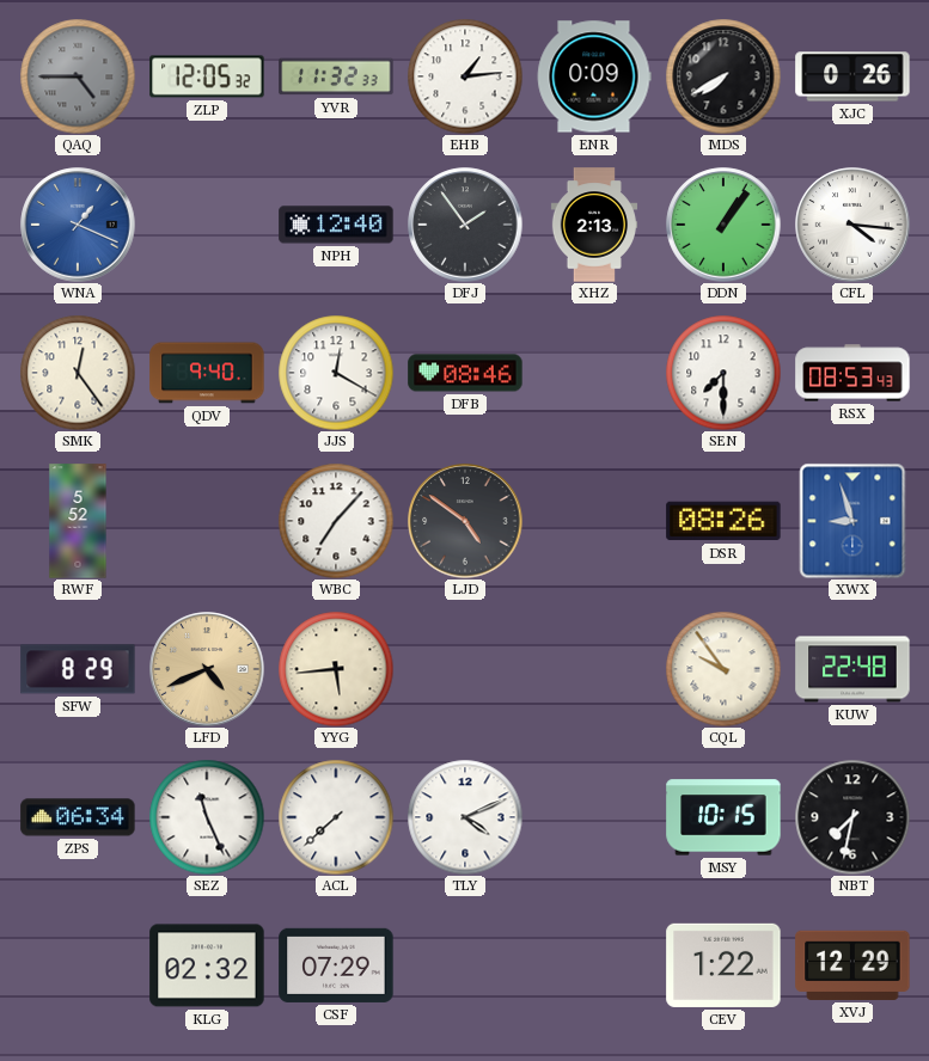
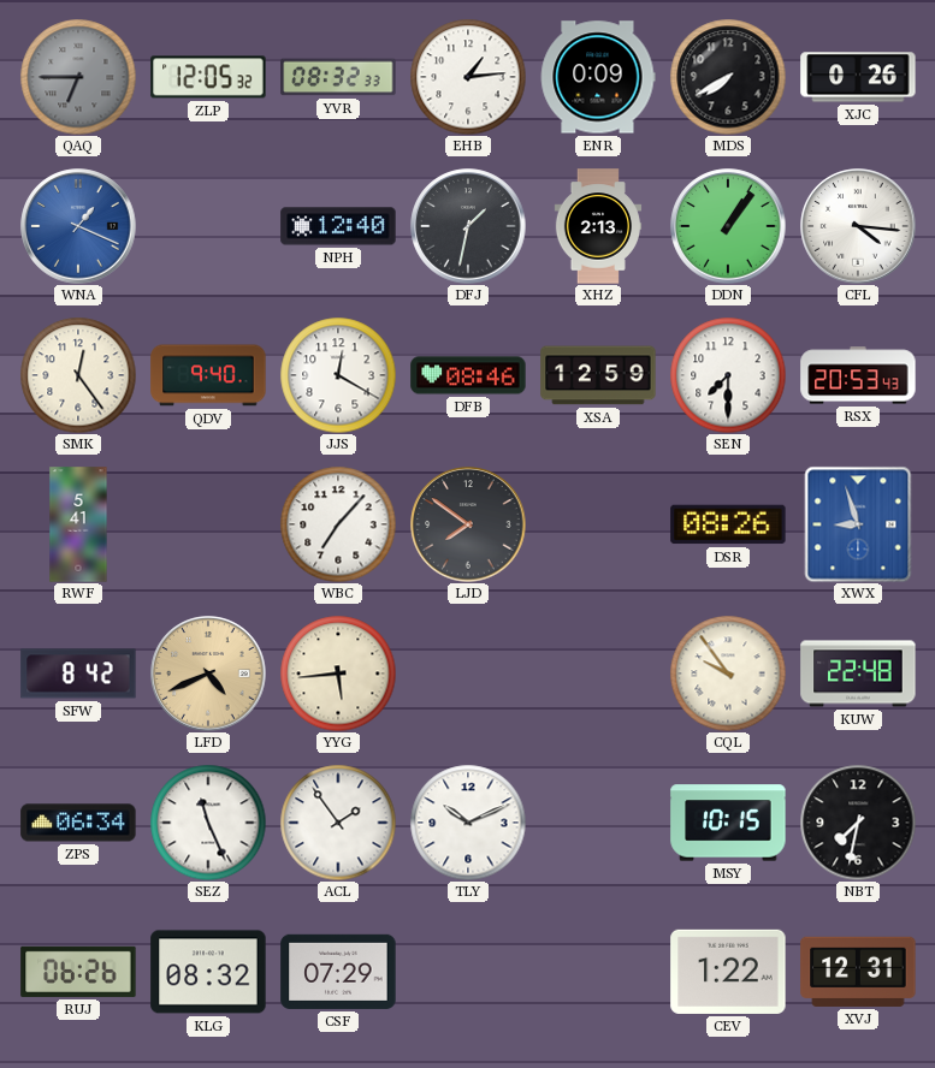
QAQ: 4:45 -> 6:45 (78, 77)
YVR: 11:32 -> 08:32 (338, 77)
DFJ: 1:54 -> 1:32 (468, 226)
XSA: none -> 12:59 (598, 375)
RSX: 08:53 -> 20:53 (858, 375)
RWF: 5:52 -> 5:41 (78, 524)
LJD: 4:51 -> 7:51 (468, 524)
SFW: 8:29 -> 8:42 (78, 674)
ACL: 7:38 -> 1:54 (338, 823)
TLY: 4:11 -> 10:11 (468, 823)
RUJ: none -> 06:26 (78, 972)
KLG: 02:32 -> 08:32 (208, 972)
XVJ: 12:29 -> 12:31 (858, 972)
